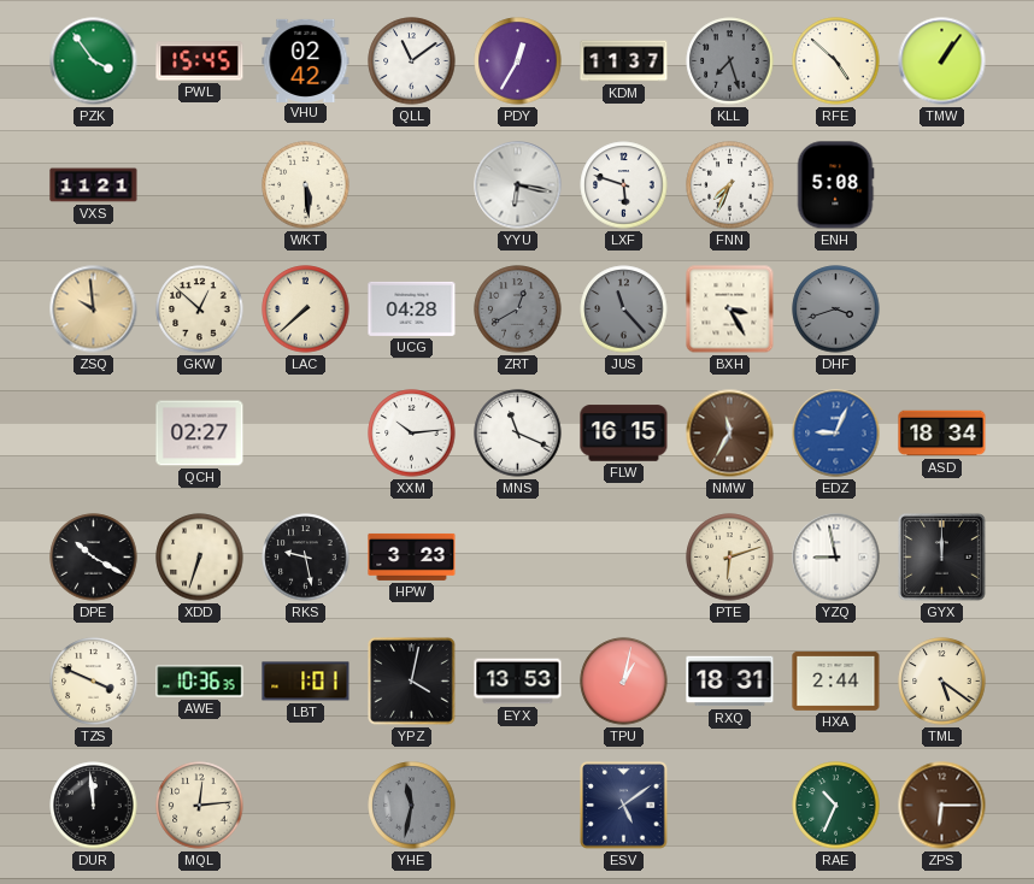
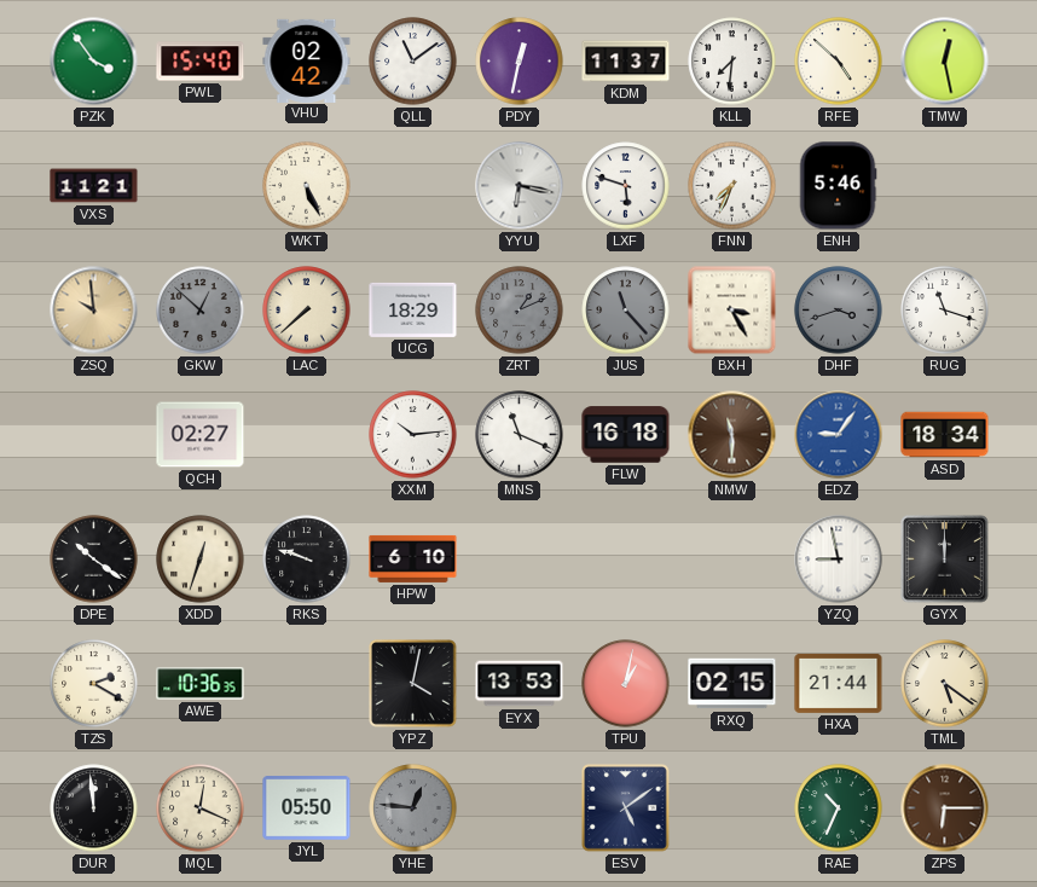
PWL: 15:45 -> 15:40 (201, 62)
PDY: 12:35 -> 12:32 (520, 62)
KLL: 7:27 -> 7:31 (732, 62)
KLL dial: grey -> white (732, 62)
TMW: 1:06 -> 12:28 (945, 62)
WKT: 5:29 -> 5:26 (307, 186)
ENH: 5:08 -> 5:46 (838, 186)
GKW dial: cream -> grey (201, 311)
UCG: 04:28 -> 18:29 (413, 309)
ZRT: 12:40 -> 1:11 (520, 311)
RUG: none -> 11:18 (945, 311)
FLW: 16:15 -> 16:18 (626, 435)
NMW: 11:35 -> 11:30 (732, 435)
EDZ: 9:04 -> 9:06 (839, 435)
DPE: 10:20 -> 10:21 (94, 560)
XDD: 6:33 -> 12:33 (201, 560)
RKS: 9:28 -> 9:48 (307, 560)
HPW: 3:23 -> 6:10 (413, 558)
PTE: 6:12 -> none (730, 558)
TZS: 3:49 -> 2:20 (94, 684)
LBT: 1:01 -> none (306, 682)
RXQ: 18:31 -> 02:15 (732, 684)
HXA: 2:44 -> 21:44 (839, 683)
MQL: 12:14 -> 12:19 (201, 808)
JYL: none -> 05:50 (307, 808)
YHE: 11:32 -> 12:46 (413, 808)
